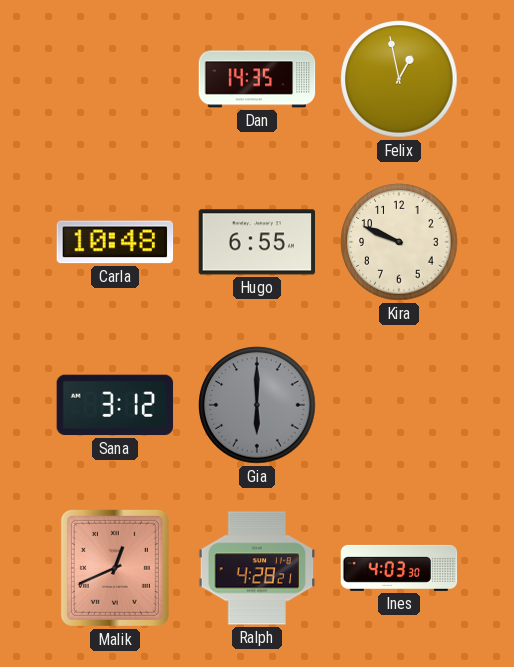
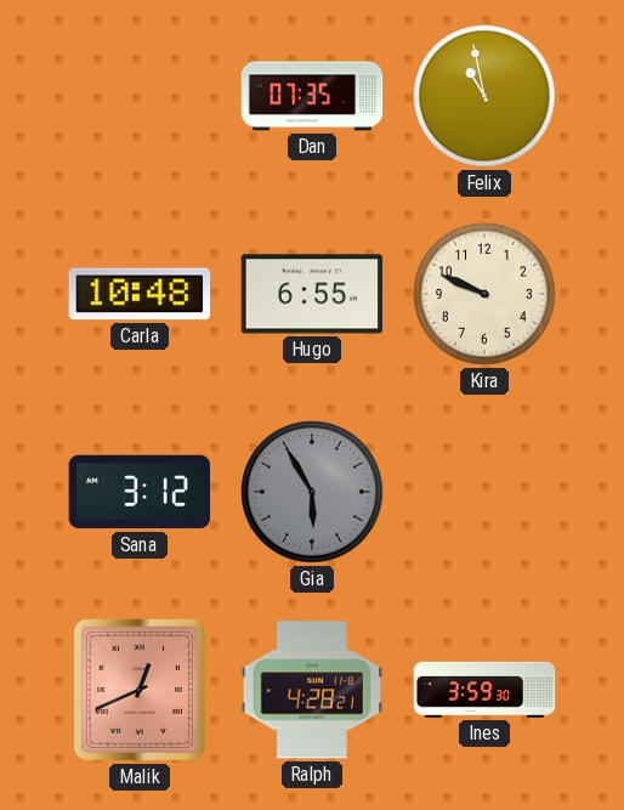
Dan: 14:35 -> 07:35 (312, 96)
Felix: 12:58 -> 10:58 (484, 96)
Gia: 6:00 -> 5:55 (312, 492)
Ines: 4:03 -> 3:59 (484, 690)
